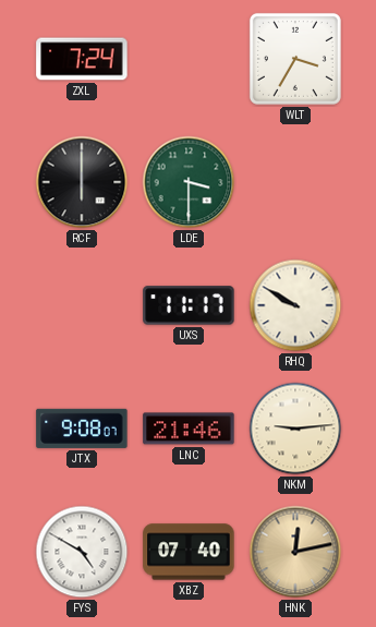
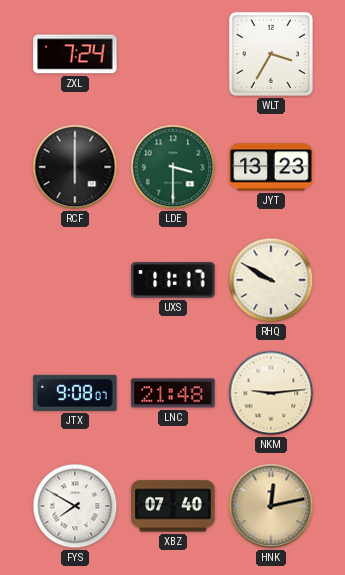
JYT: none -> 13:23 (271, 167)
LNC: 21:46 -> 21:48 (173, 393)
FYS: 4:50 -> 7:50 (75, 506)
